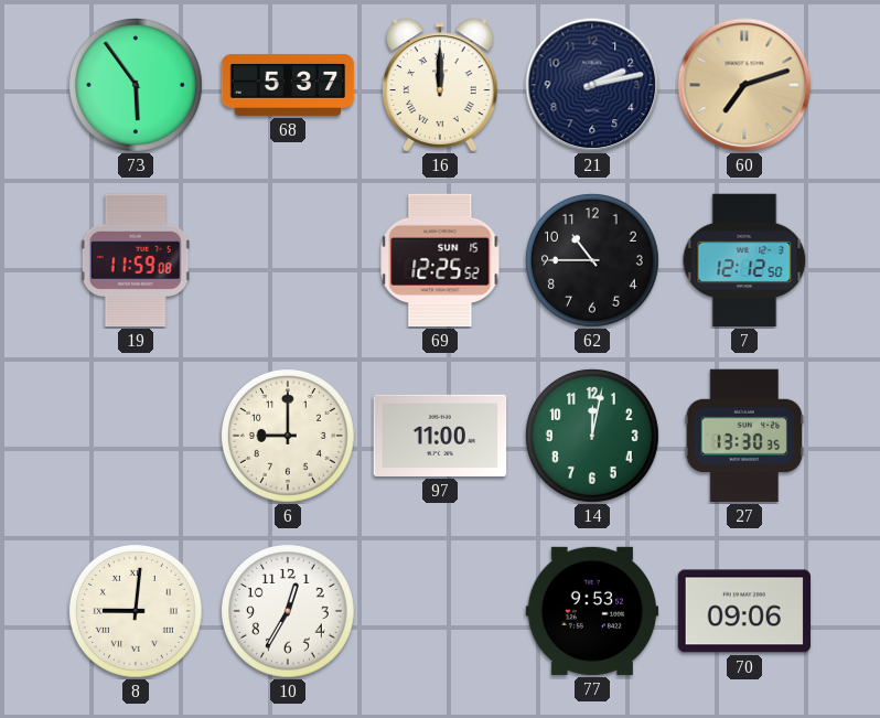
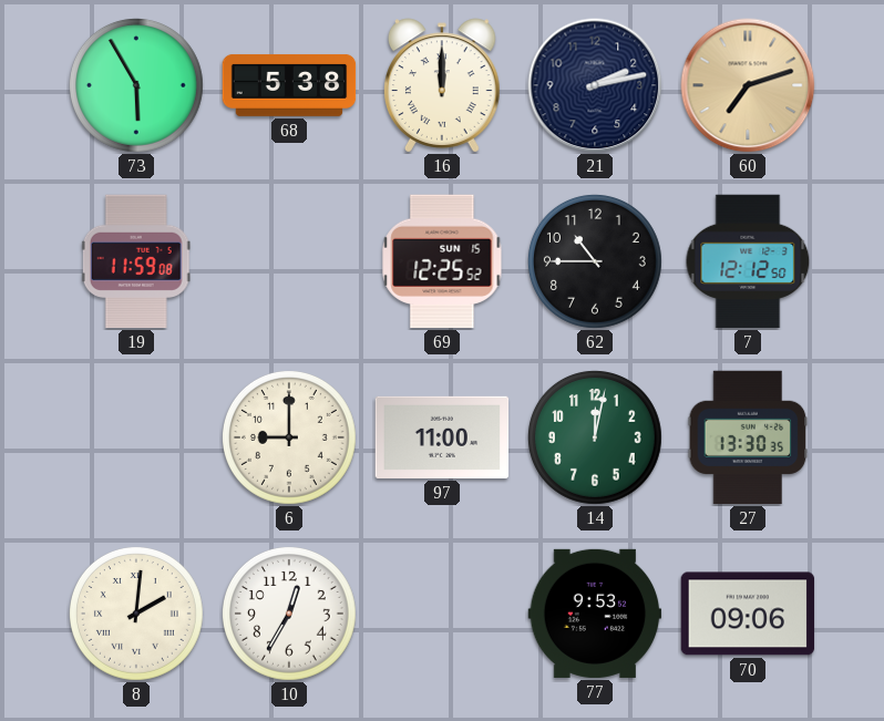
73: 5:54 -> 5:55 (136, 85)
68: 5:37 -> 5:38 (289, 85)
8: 9:01 -> 2:01 (136, 614)
